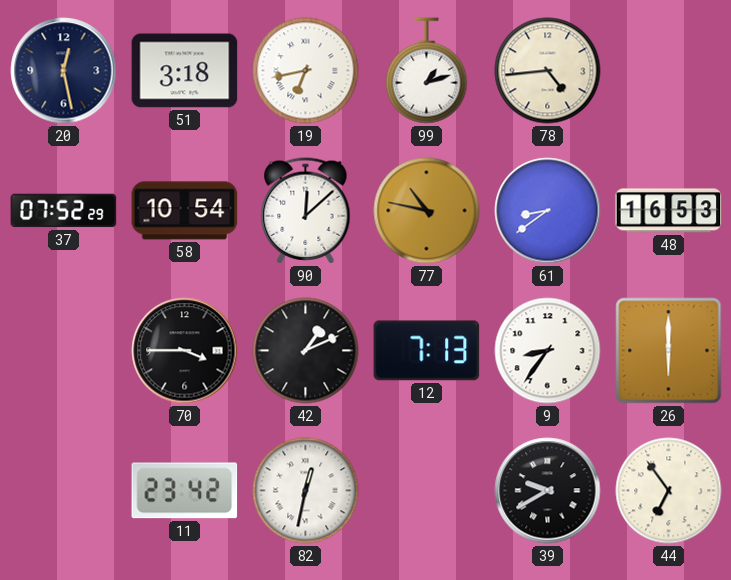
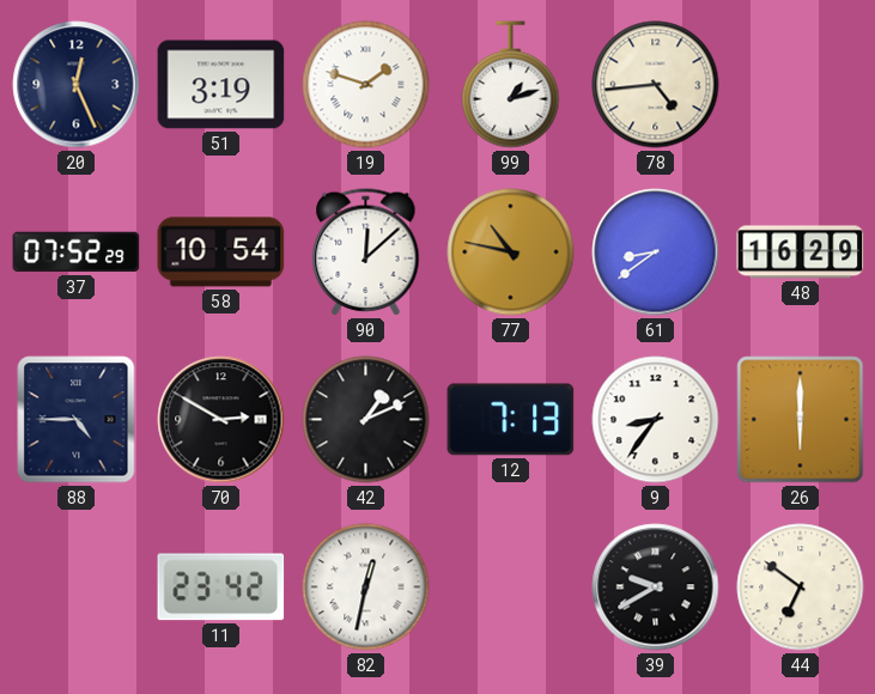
20: 12:28 -> 12:26 (77, 85)
51: 3:18 -> 3:19 (221, 85)
19: 6:43 -> 1:48 (366, 85)
48: 16:53 -> 16:29 (801, 252)
88: none -> 4:45 (77, 420)
70: 3:45 -> 2:50 (221, 420)
44: 6:54 -> 6:51 (801, 588)
